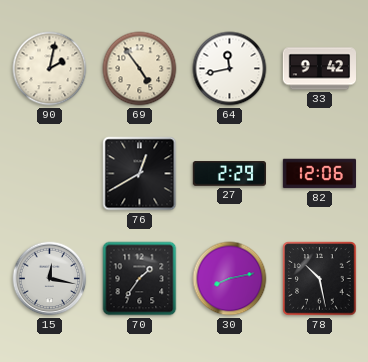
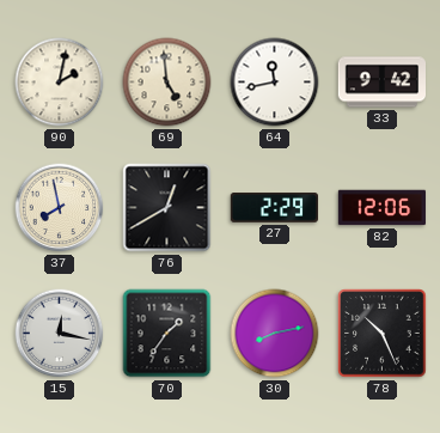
69: 4:54 -> 4:59 (167, 83)
37: none -> 7:58 (60, 208)
78: 10:28 -> 10:26 (383, 334)
